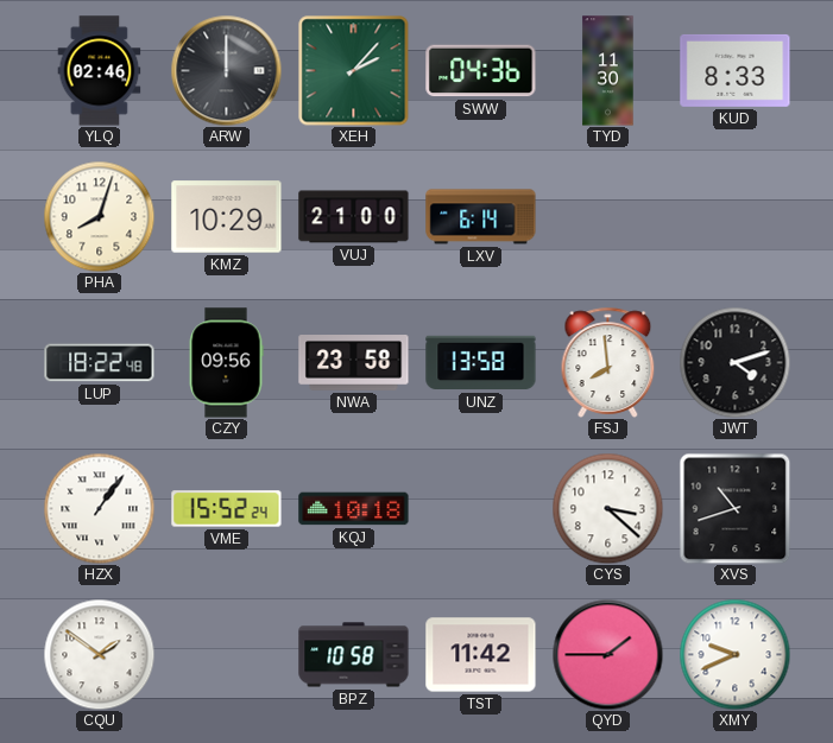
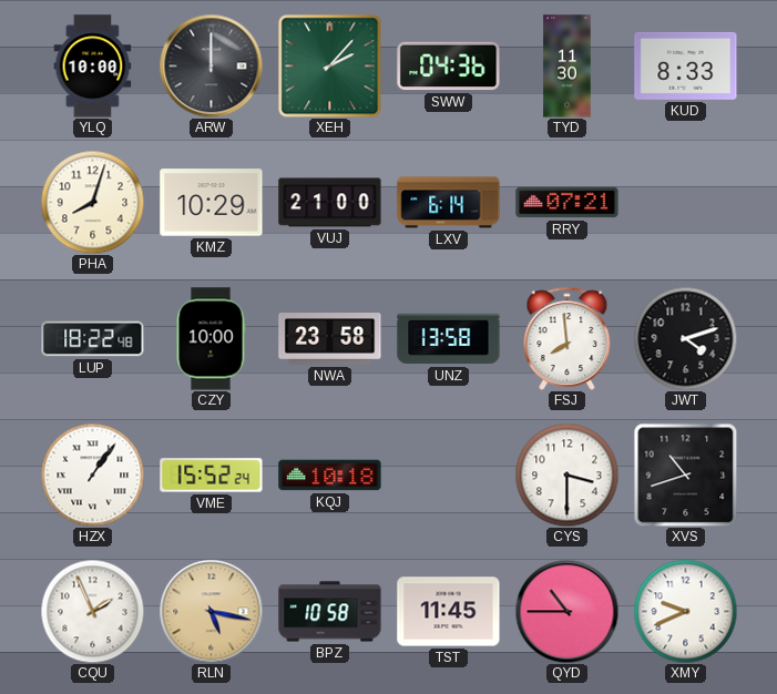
YLQ: 02:46 -> 10:00 (93, 67)
RRY: none -> 07:21 (568, 203)
CZY: 09:56 -> 10:00 (211, 339)
CYS: 3:22 -> 3:30 (566, 474)
CQU: 1:51 -> 1:56 (92, 611)
RLN: none -> 5:17 (211, 611)
TST: 11:42 -> 11:45 (449, 612)
QYD: 1:45 -> 10:45 (566, 611)
